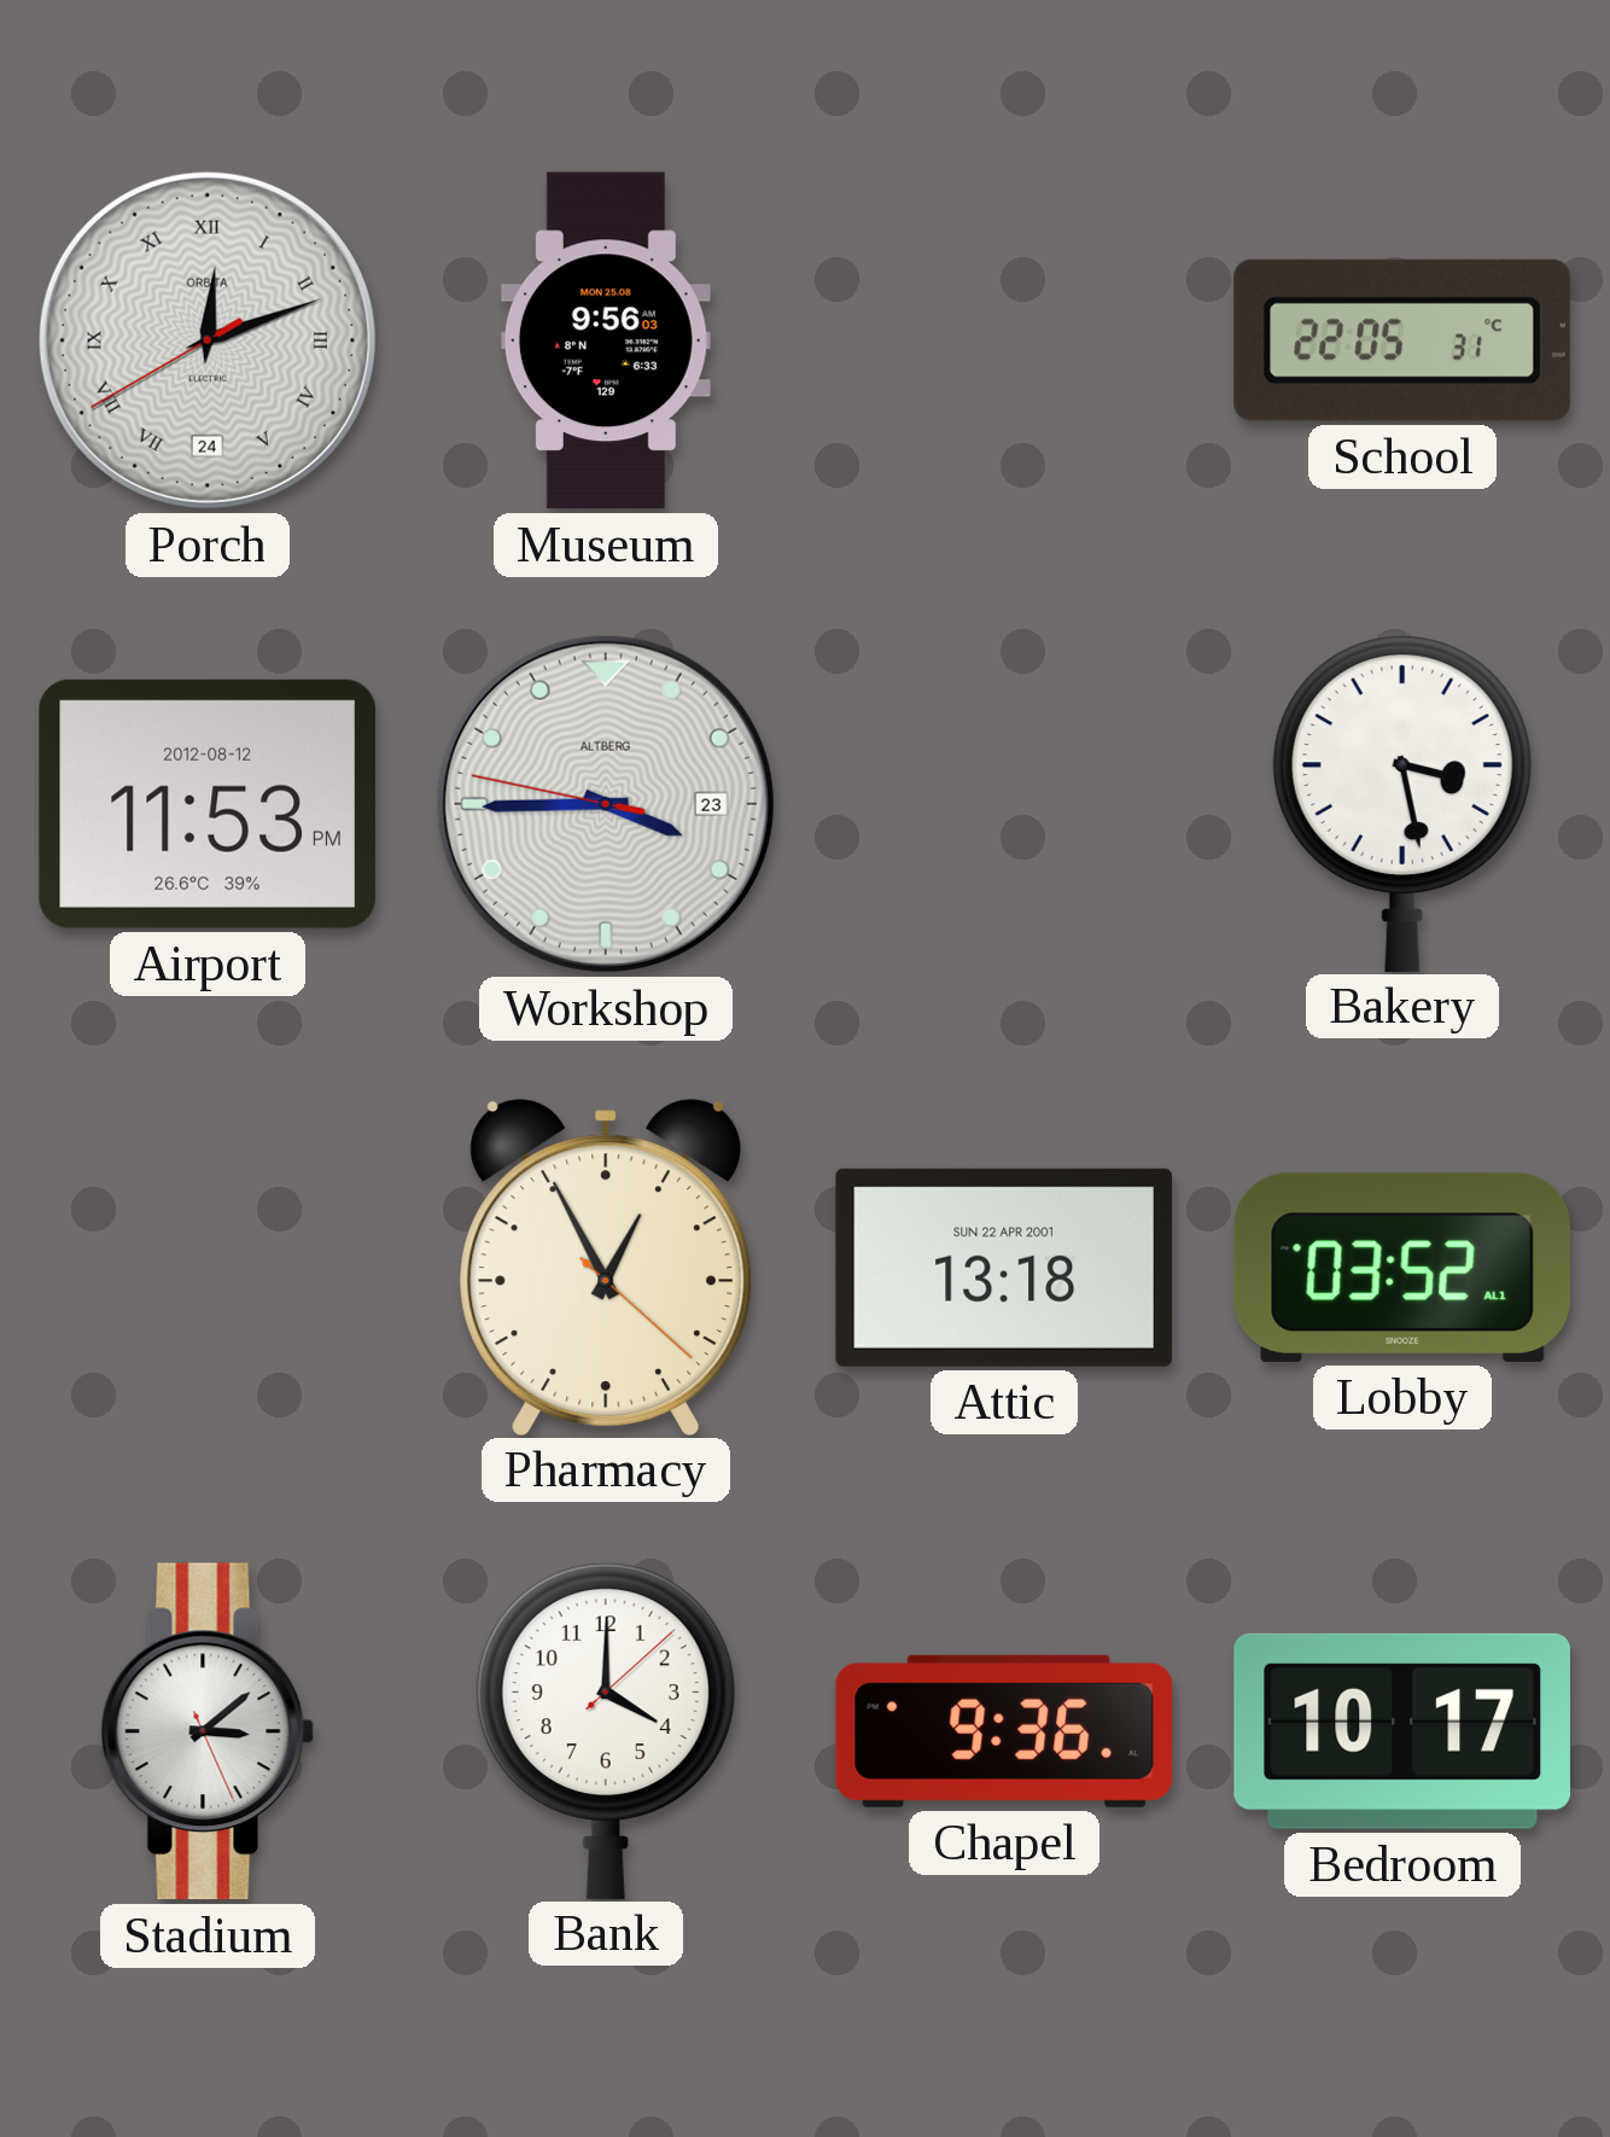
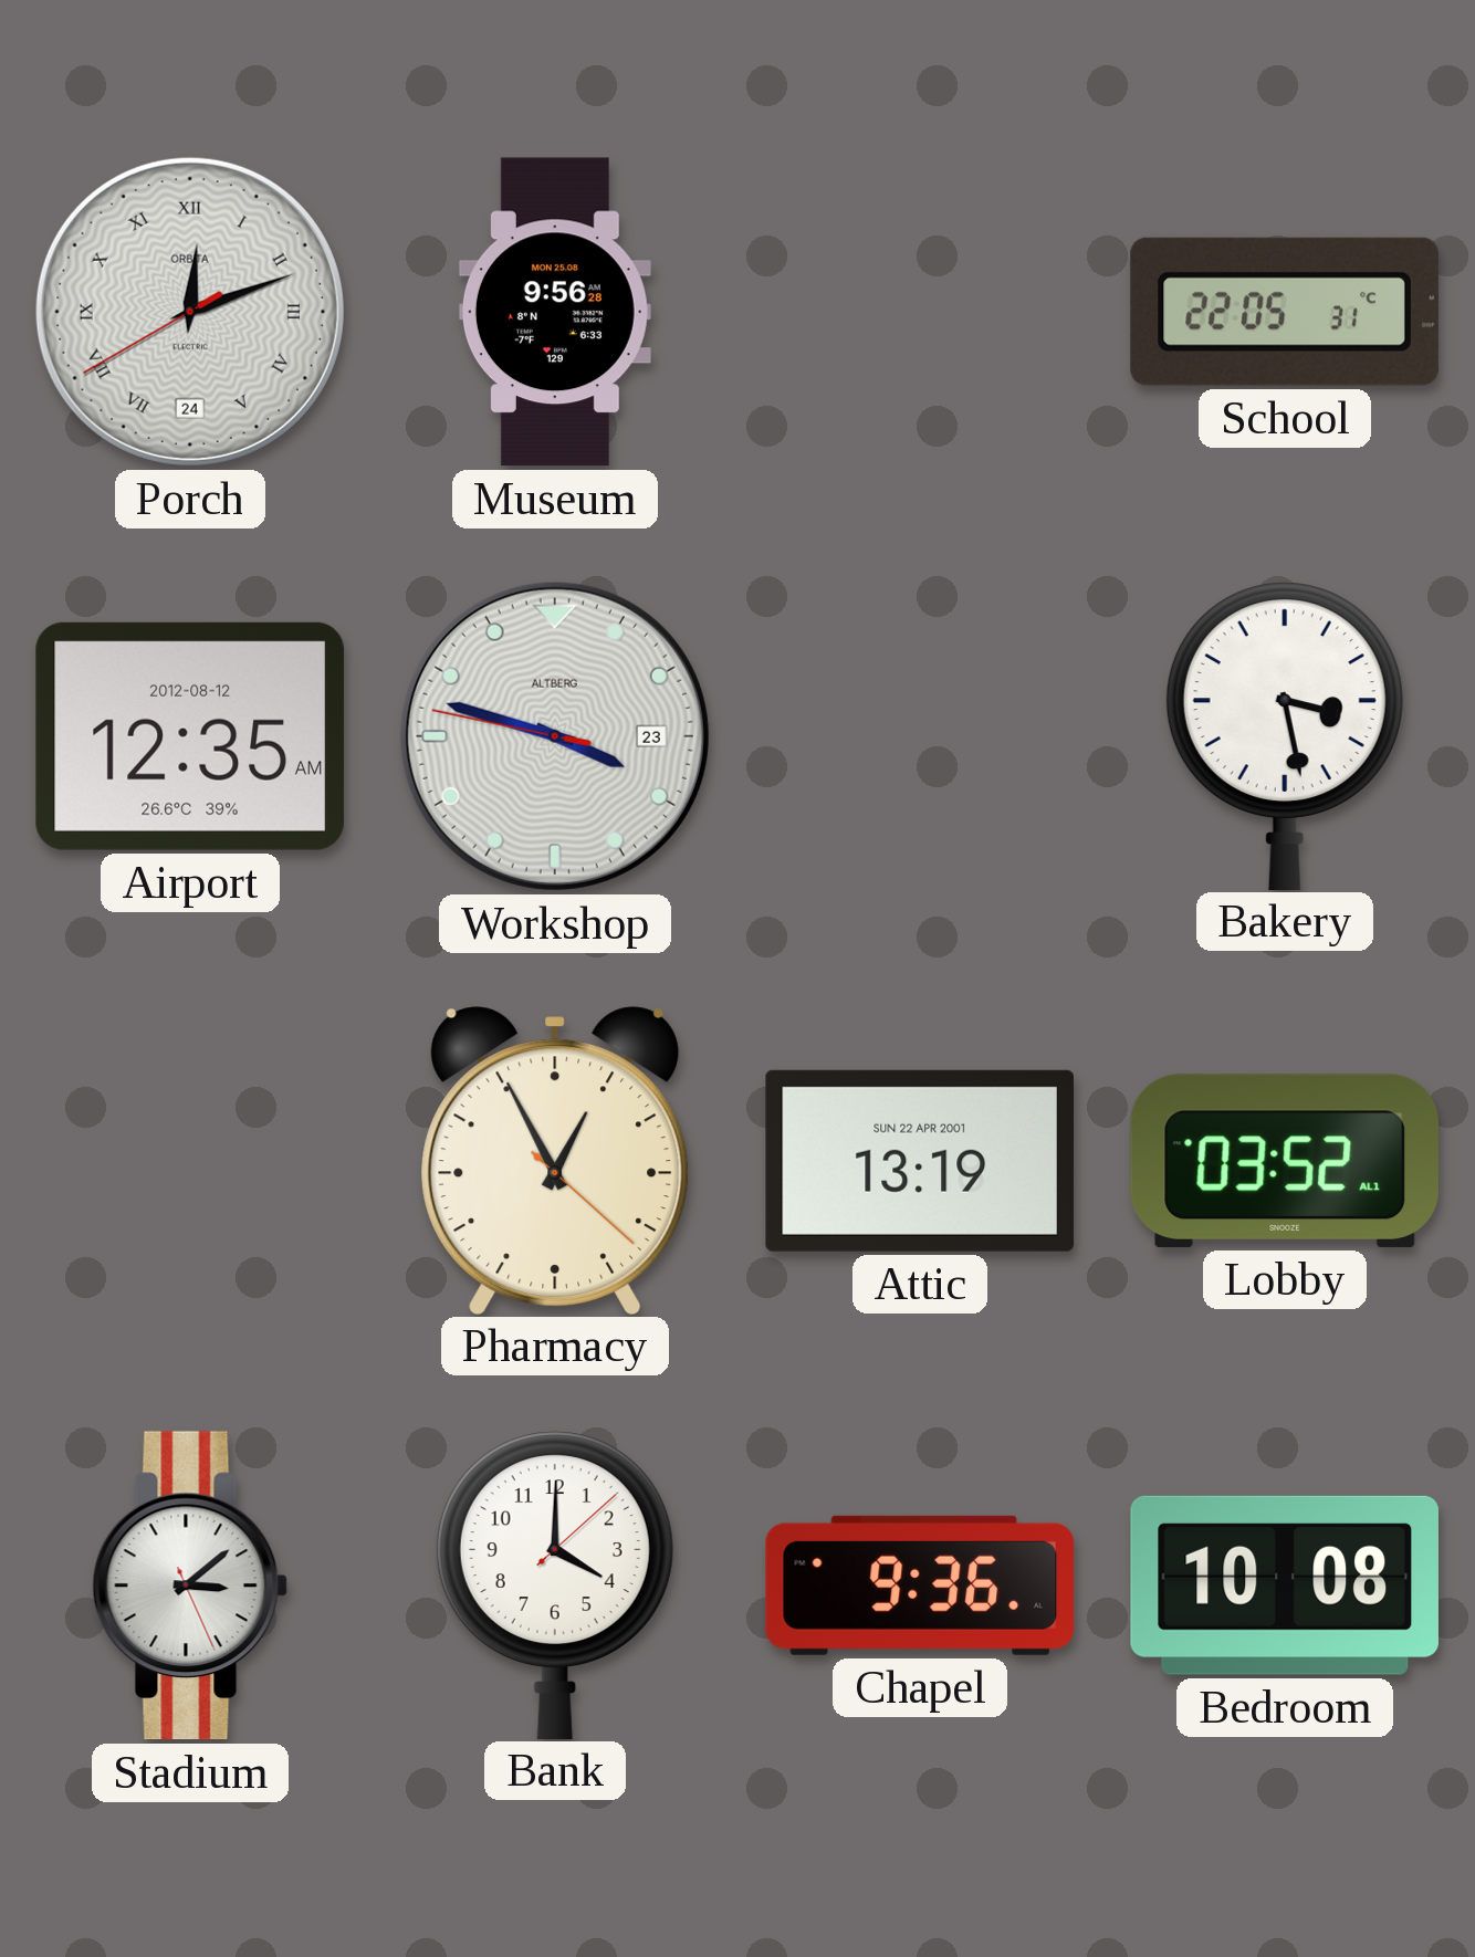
Museum: 9:56:03 -> 9:56:28 (555, 312)
Airport: 11:53 -> 12:35 (190, 736)
Workshop: 3:44 -> 3:47 (555, 736)
Attic: 13:18 -> 13:19 (919, 1161)
Bedroom: 10:17 -> 10:08 (1285, 1586)
